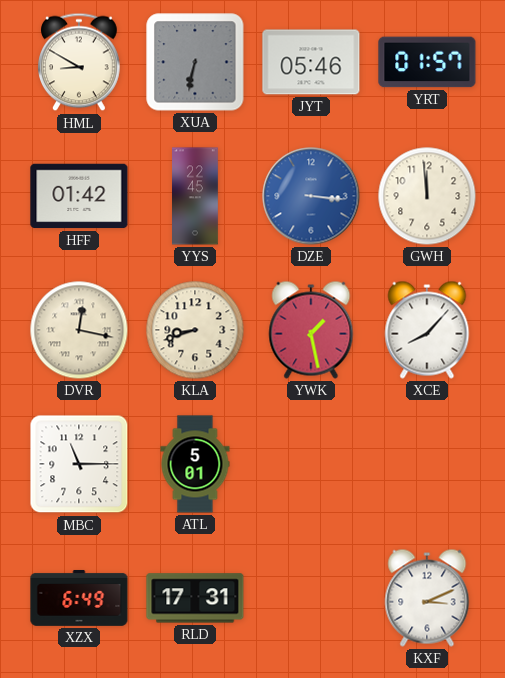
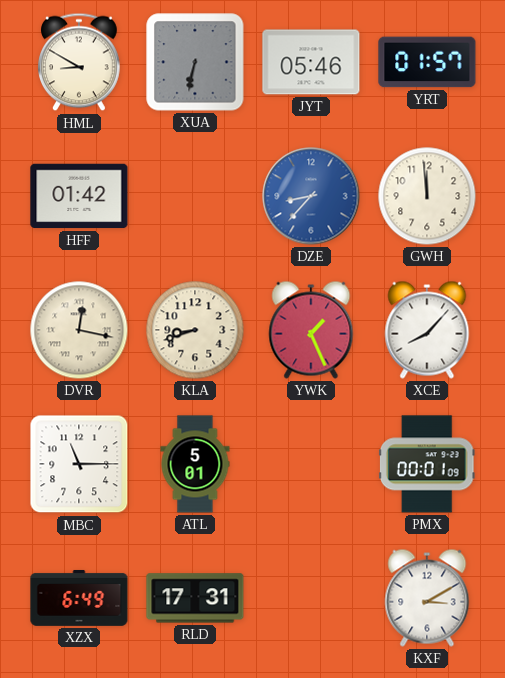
YYS: 22:45 -> none (196, 196)
DZE: 3:16 -> 8:37 (311, 196)
YWK: 1:28 -> 1:26 (311, 330)
PMX: none -> 00:01 (427, 464)
KXF: 3:11 -> 3:10 (427, 598)
